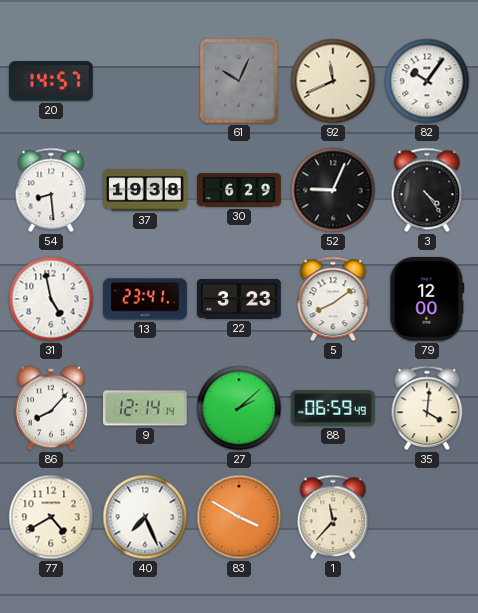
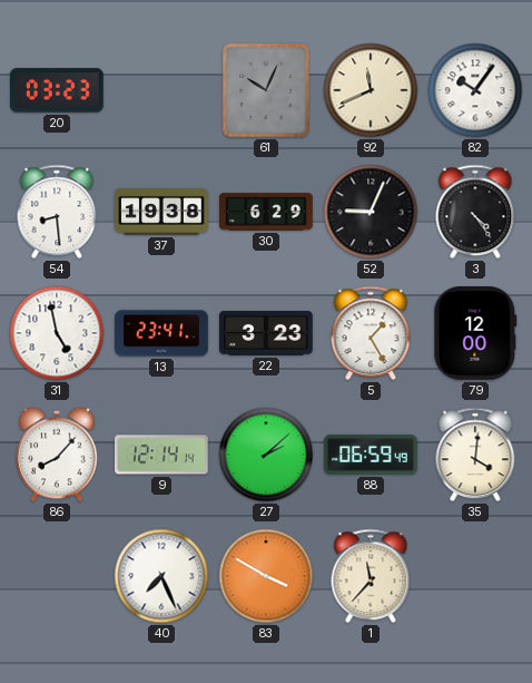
20: 14:57 -> 03:23 (58, 90)
5: 8:09 -> 1:25 (371, 333)
77: 4:40 -> none (51, 517)
